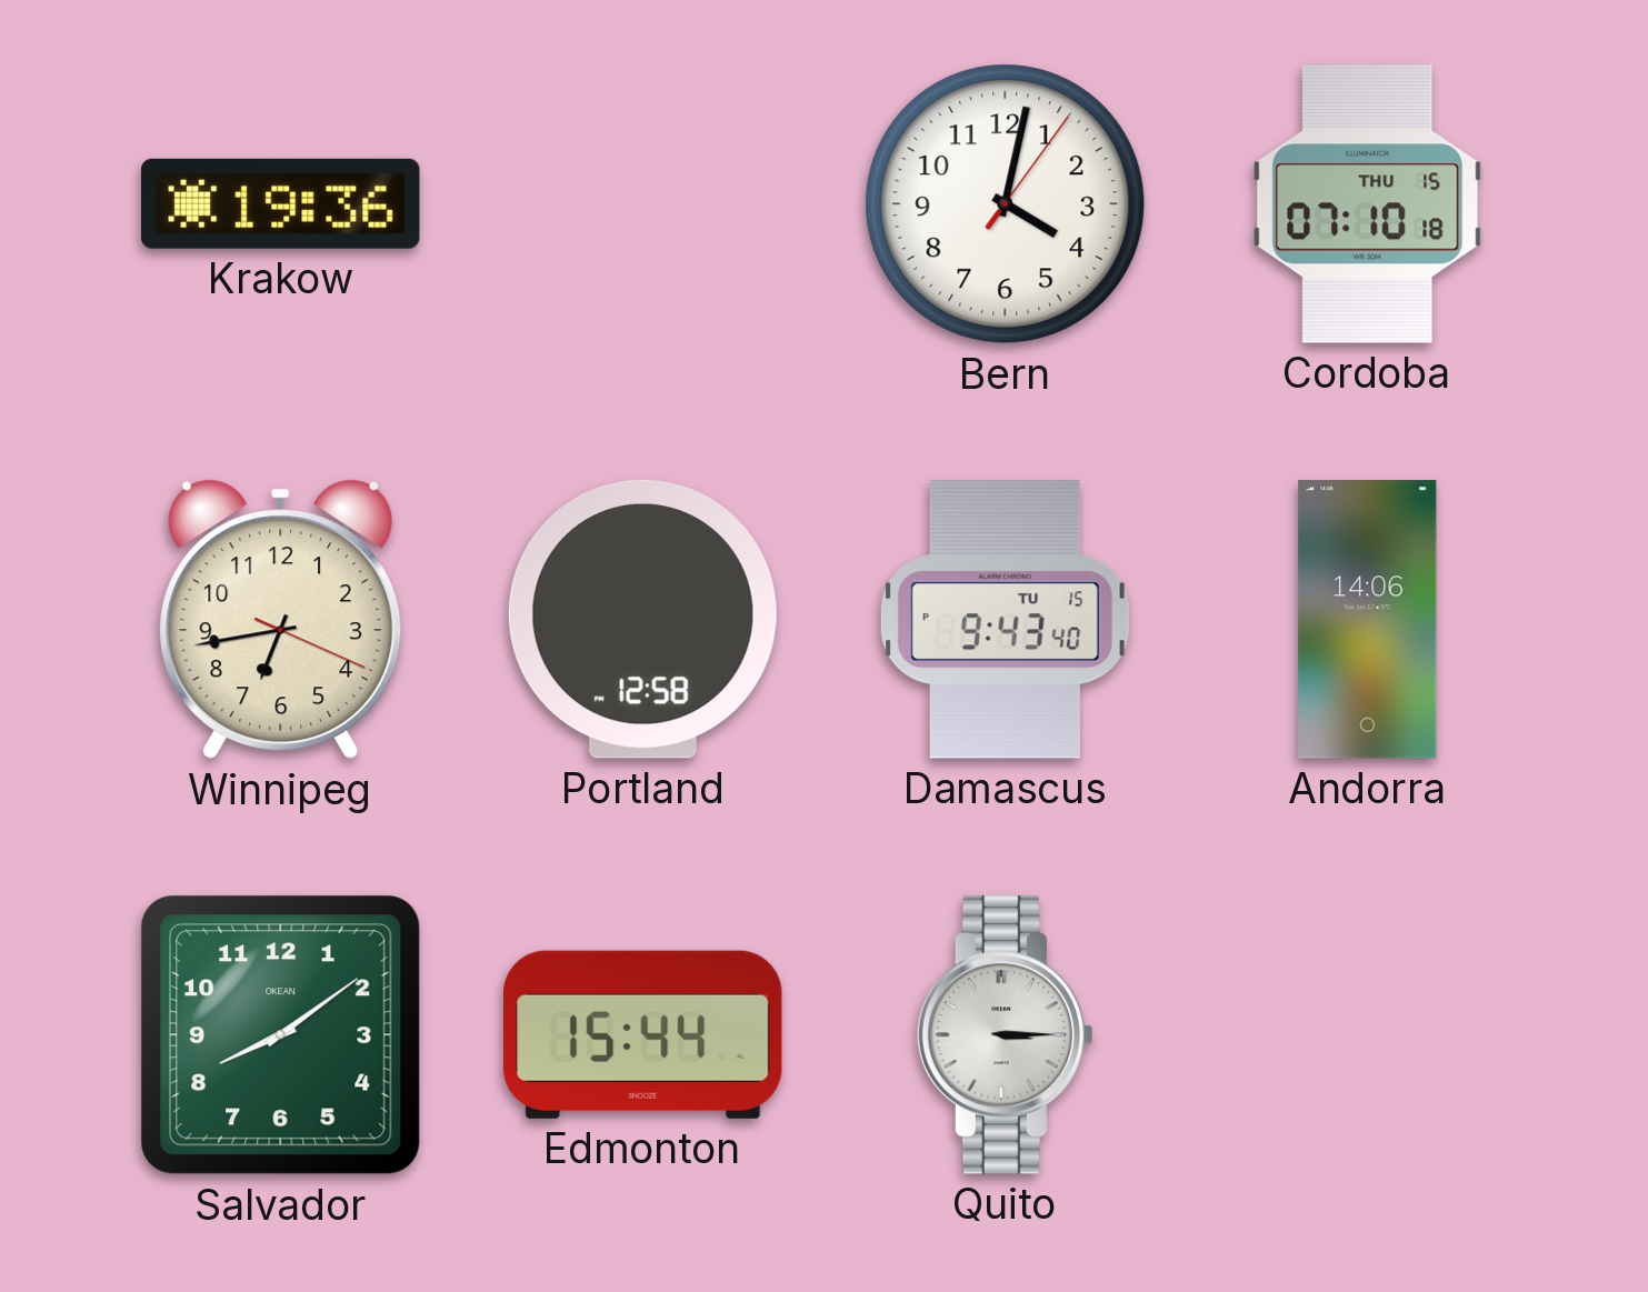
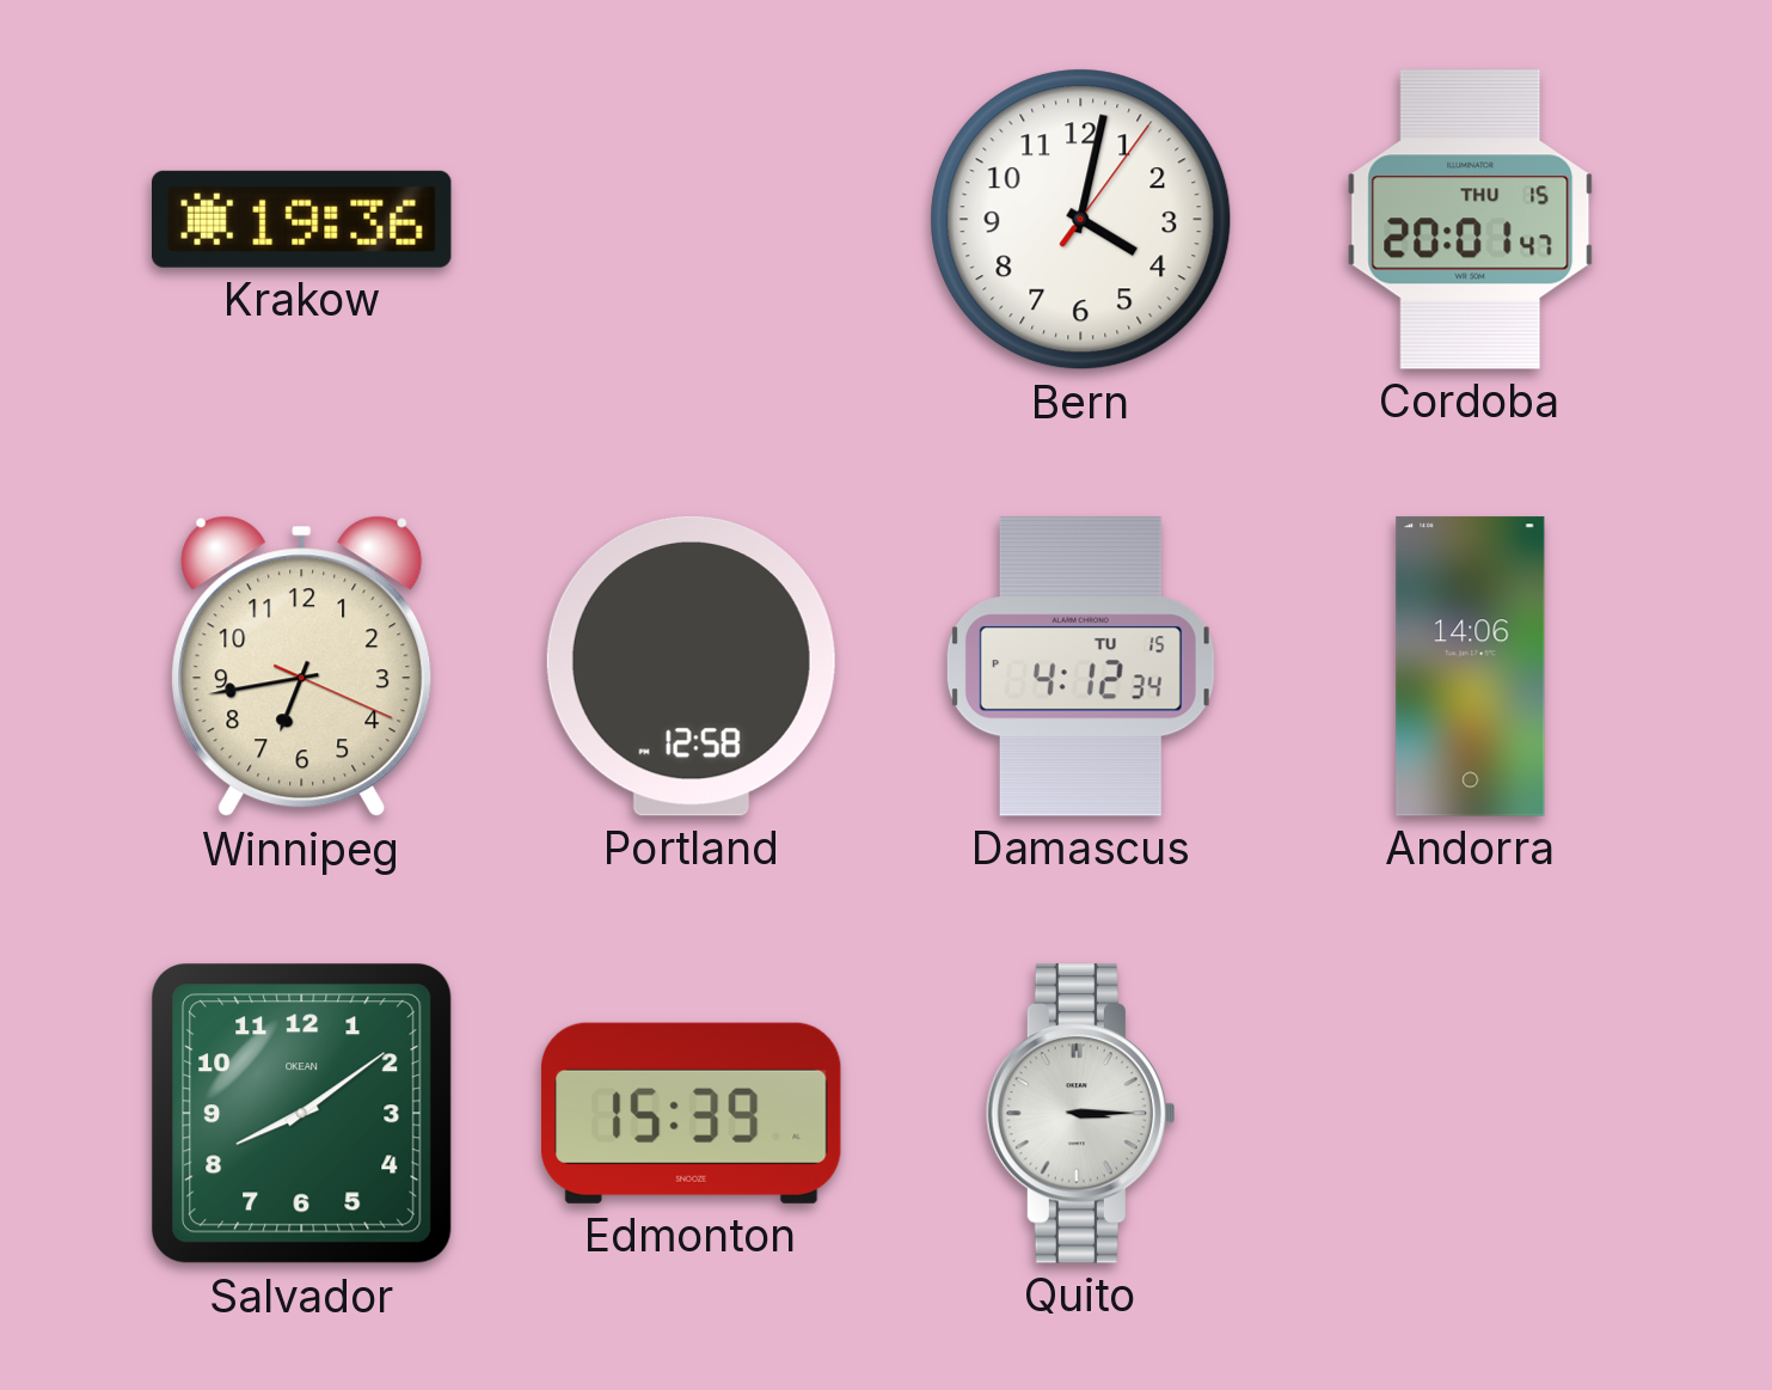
Cordoba: 07:10 -> 20:01 (1471, 220)
Damascus: 9:43 -> 4:12 (1080, 667)
Edmonton: 15:44 -> 15:39 (691, 1113)
